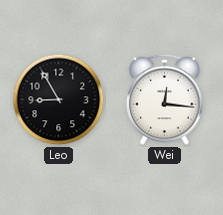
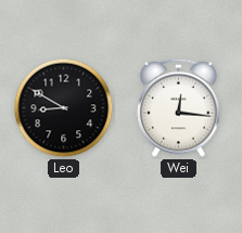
Leo: 8:55 -> 8:50 (64, 108)
